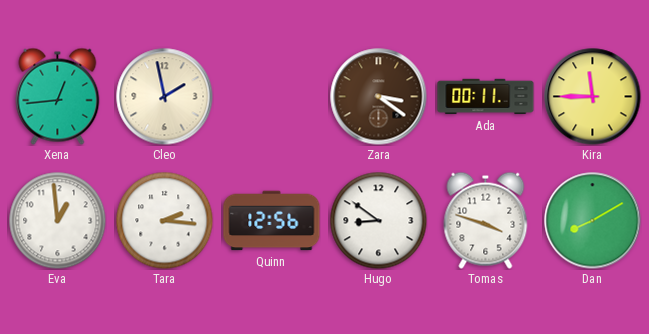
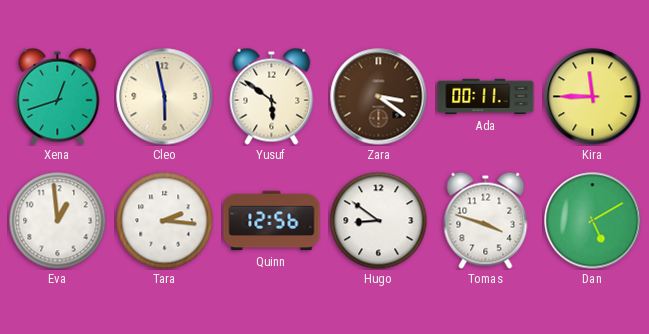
Xena: 12:44 -> 12:42 (58, 96)
Cleo: 1:58 -> 5:58 (165, 97)
Yusuf: none -> 5:51 (272, 96)
Dan: 8:10 -> 5:10 (593, 221)
